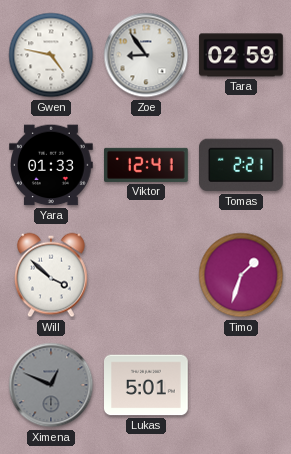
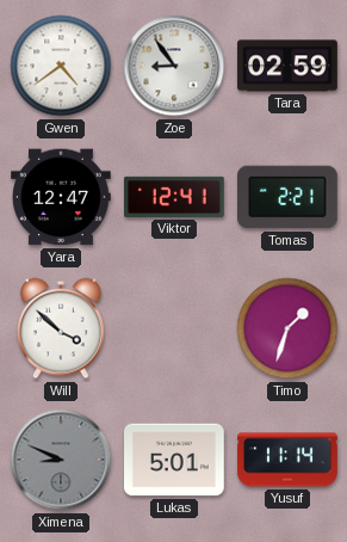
Gwen: 4:47 -> 4:39 (61, 66)
Yara: 01:33 -> 12:47 (62, 197)
Ximena: 12:49 -> 8:49 (61, 460)
Yusuf: none -> 11:14 (287, 460)
